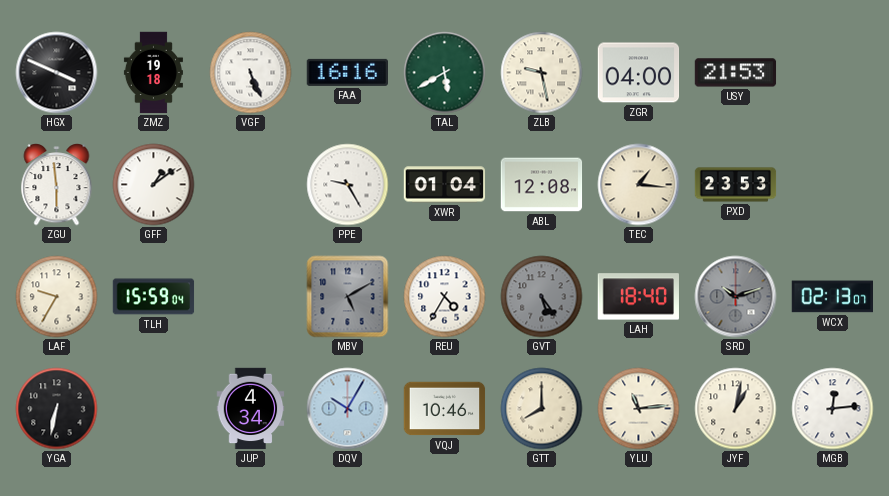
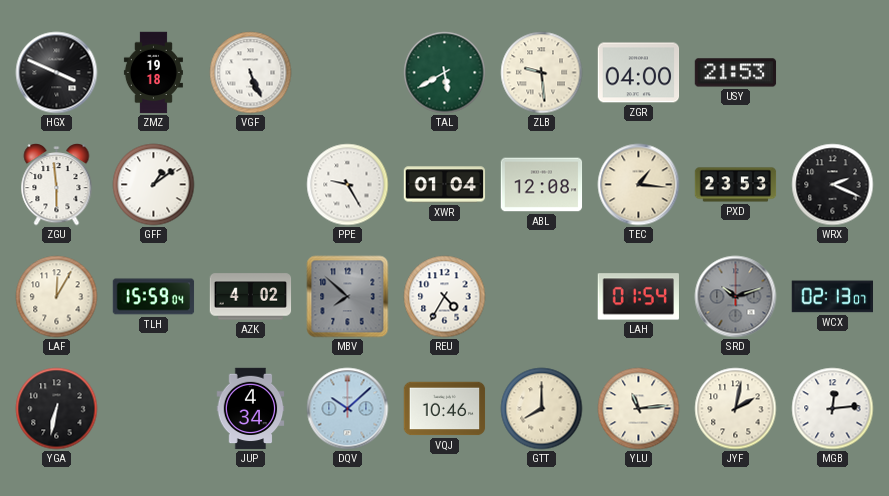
FAA: 16:16 -> none (347, 72)
ZLB: 9:28 -> 9:29 (542, 73)
WRX: none -> 2:19 (833, 185)
LAF: 9:35 -> 12:05 (57, 297)
AZK: none -> 4:02 (251, 297)
MBV: 5:10 -> 7:52 (348, 297)
GVT: 5:24 -> none (542, 297)
LAH: 18:40 -> 01:54 (638, 297)
DQV: 10:05 -> 10:08 (348, 409)
JYF: 1:02 -> 2:02 (736, 409)
